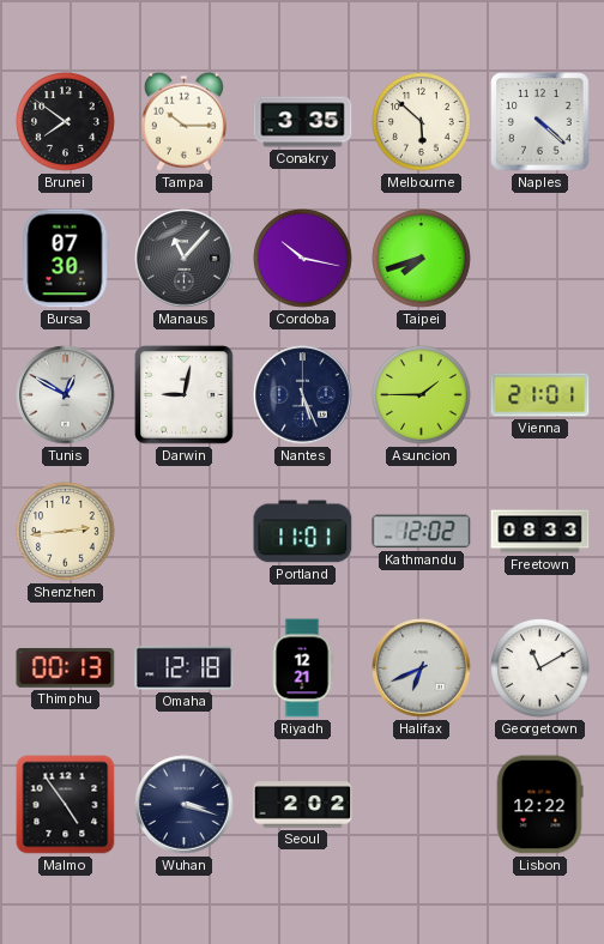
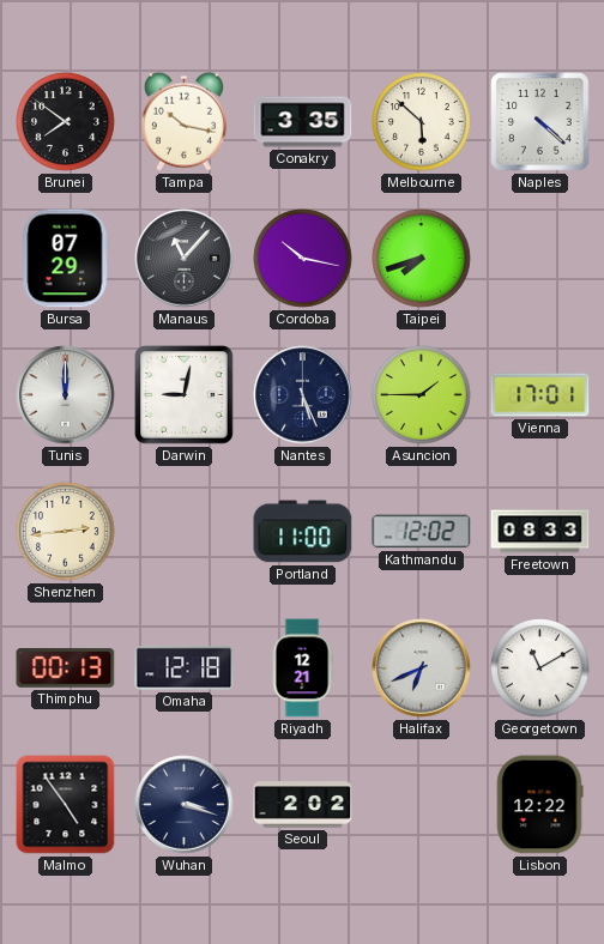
Tampa: 10:15 -> 10:17 (183, 121)
Bursa: 07:30 -> 07:29 (65, 259)
Tunis: 12:50 -> 12:00 (66, 395)
Vienna: 21:01 -> 17:01 (540, 395)
Portland: 11:01 -> 11:00 (303, 532)
